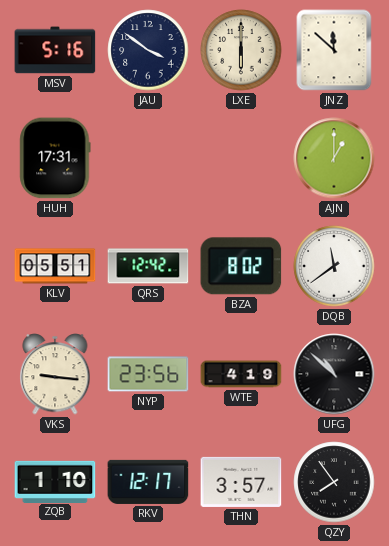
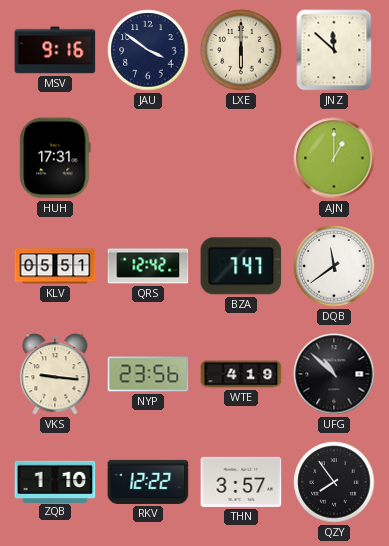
MSV: 5:16 -> 9:16 (55, 50)
BZA: 8:02 -> 7:47 (241, 266)
RKV: 12:17 -> 12:22 (148, 482)
